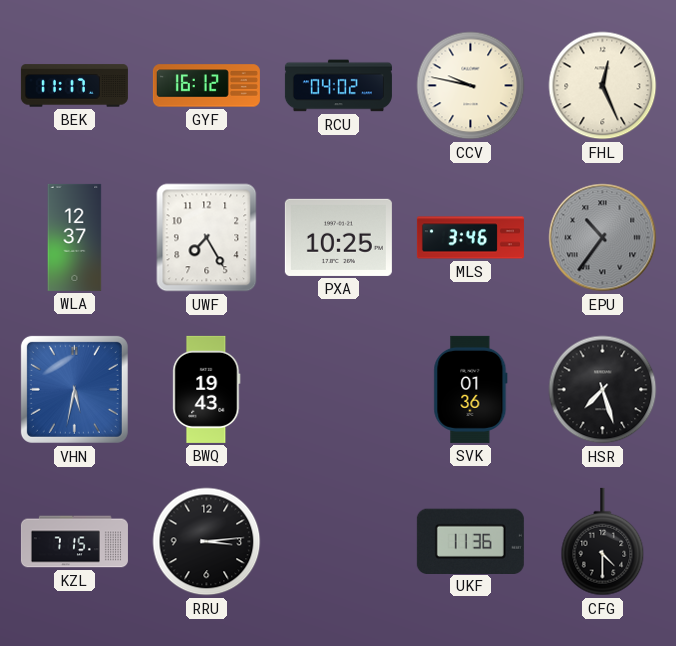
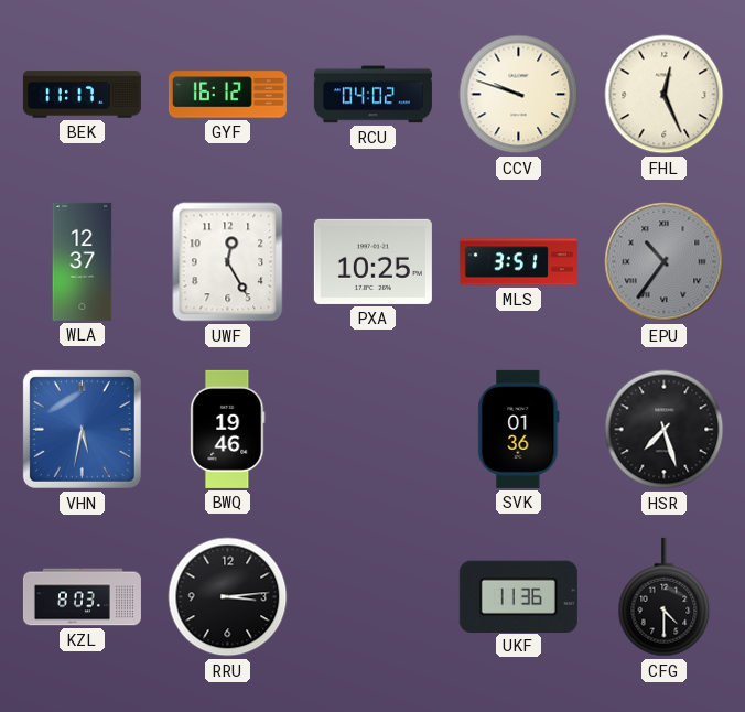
CCV: 9:47 -> 9:48 (519, 95)
UWF: 7:25 -> 12:25 (228, 262)
MLS: 3:46 -> 3:51 (518, 262)
BWQ: 19:43 -> 19:46 (228, 429)
KZL: 7:15 -> 8:03 (82, 597)
